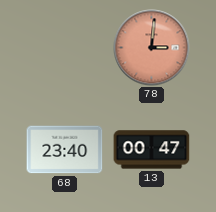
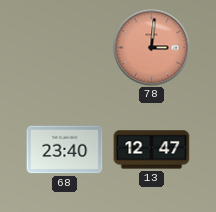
13: 00:47 -> 12:47 (152, 150)
